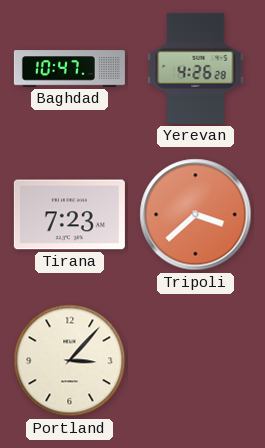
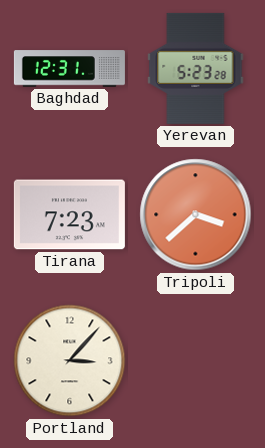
Baghdad: 10:47 -> 12:31 (69, 69)
Yerevan: 4:26 -> 5:23 (196, 68)
